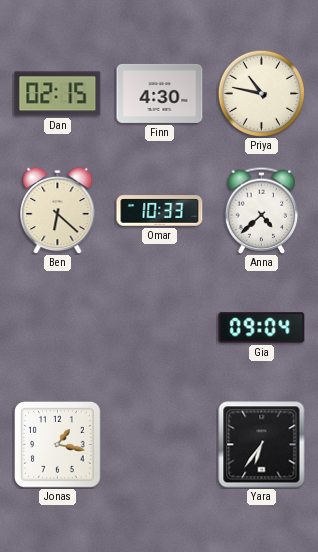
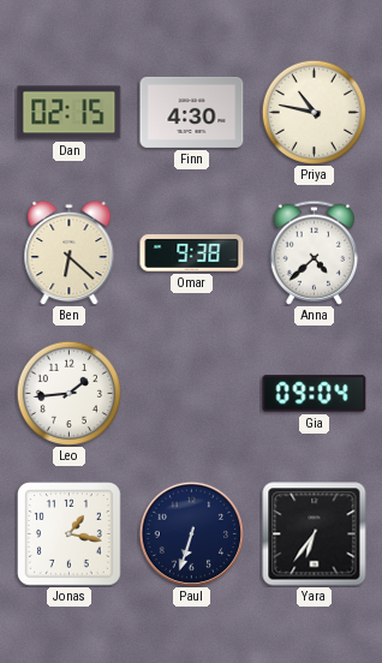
Omar: 10:33 -> 9:38 (192, 253)
Leo: none -> 1:44 (68, 393)
Paul: none -> 6:33 (191, 533)
